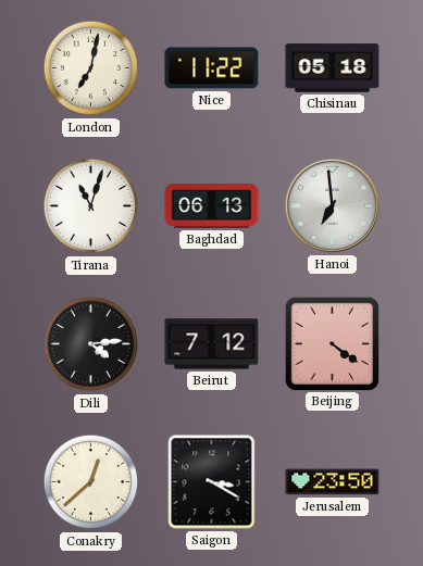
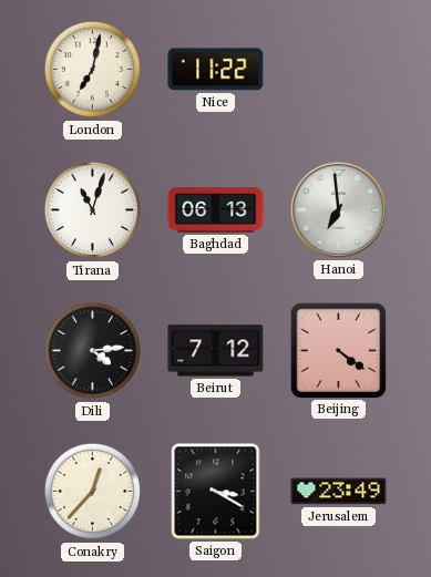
Chisinau: 05:18 -> none (333, 68)
Conakry: 12:38 -> 12:37 (93, 492)
Jerusalem: 23:50 -> 23:49 (339, 492)
